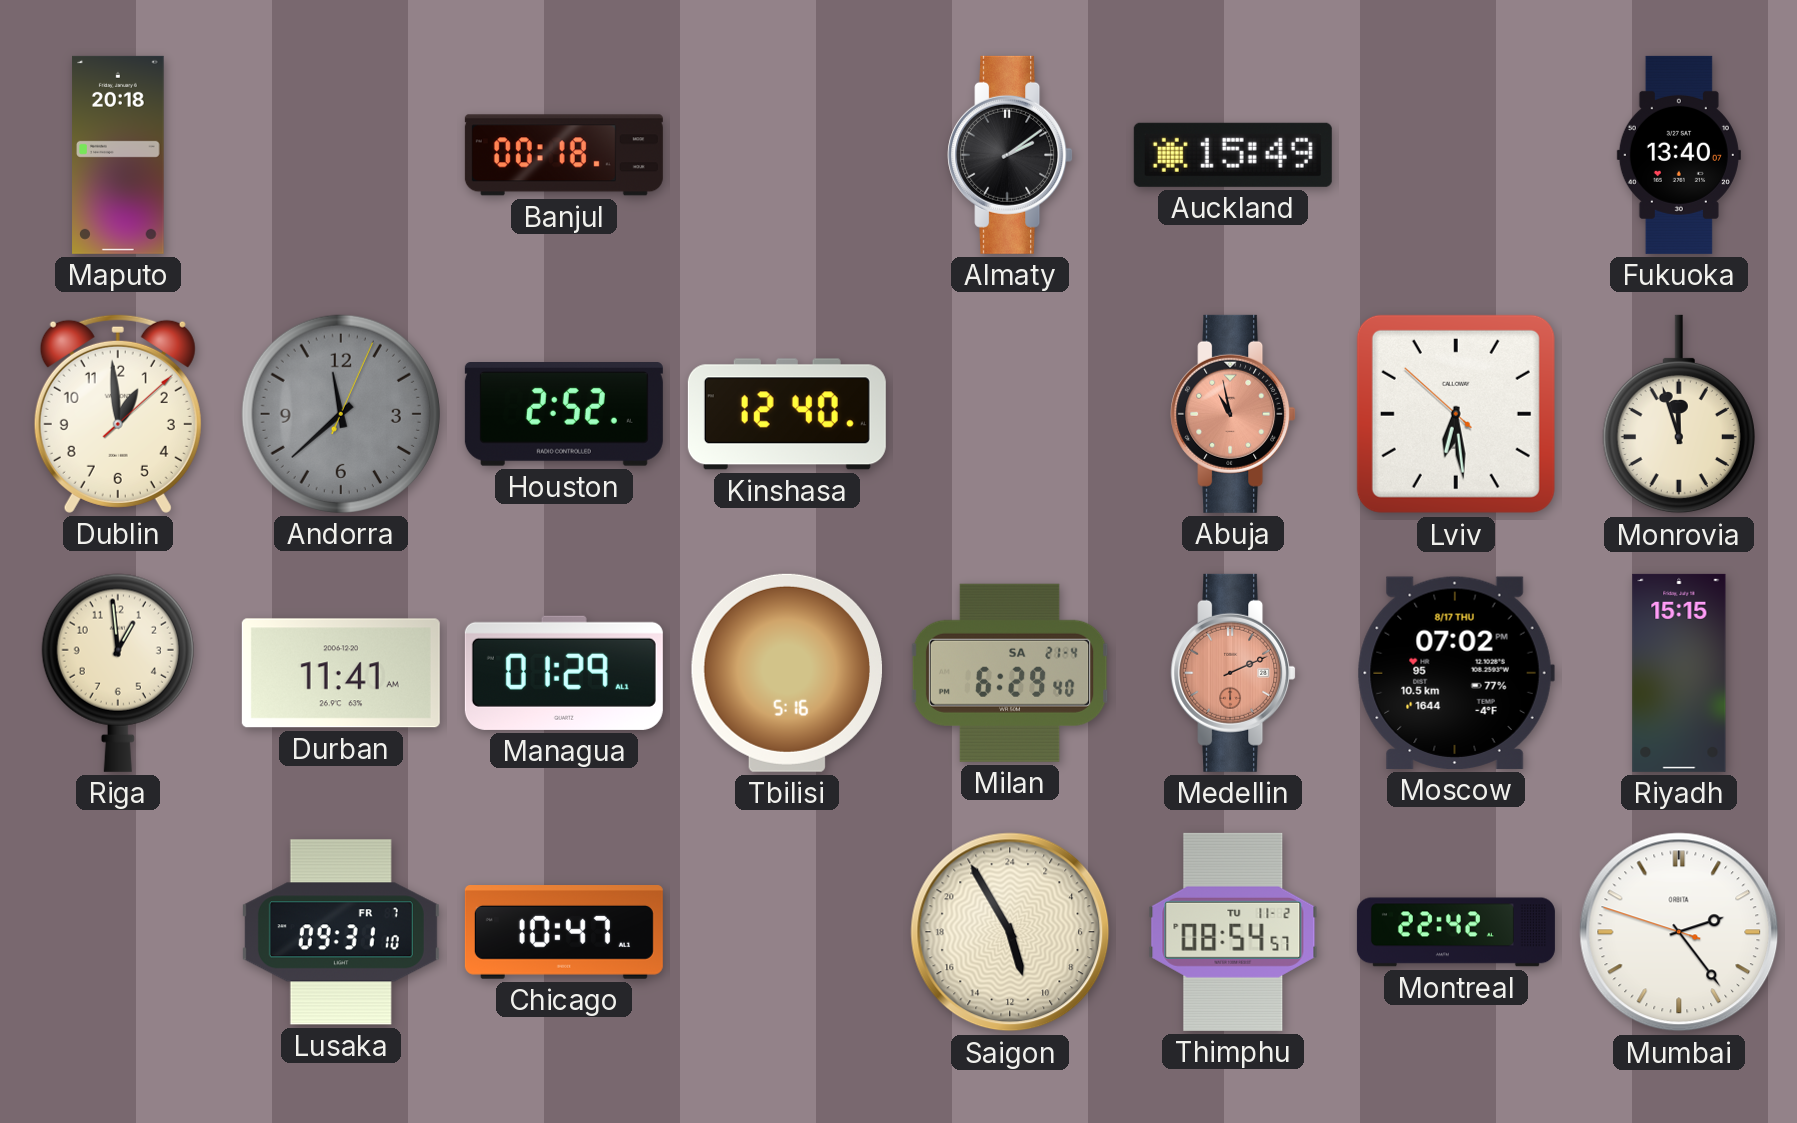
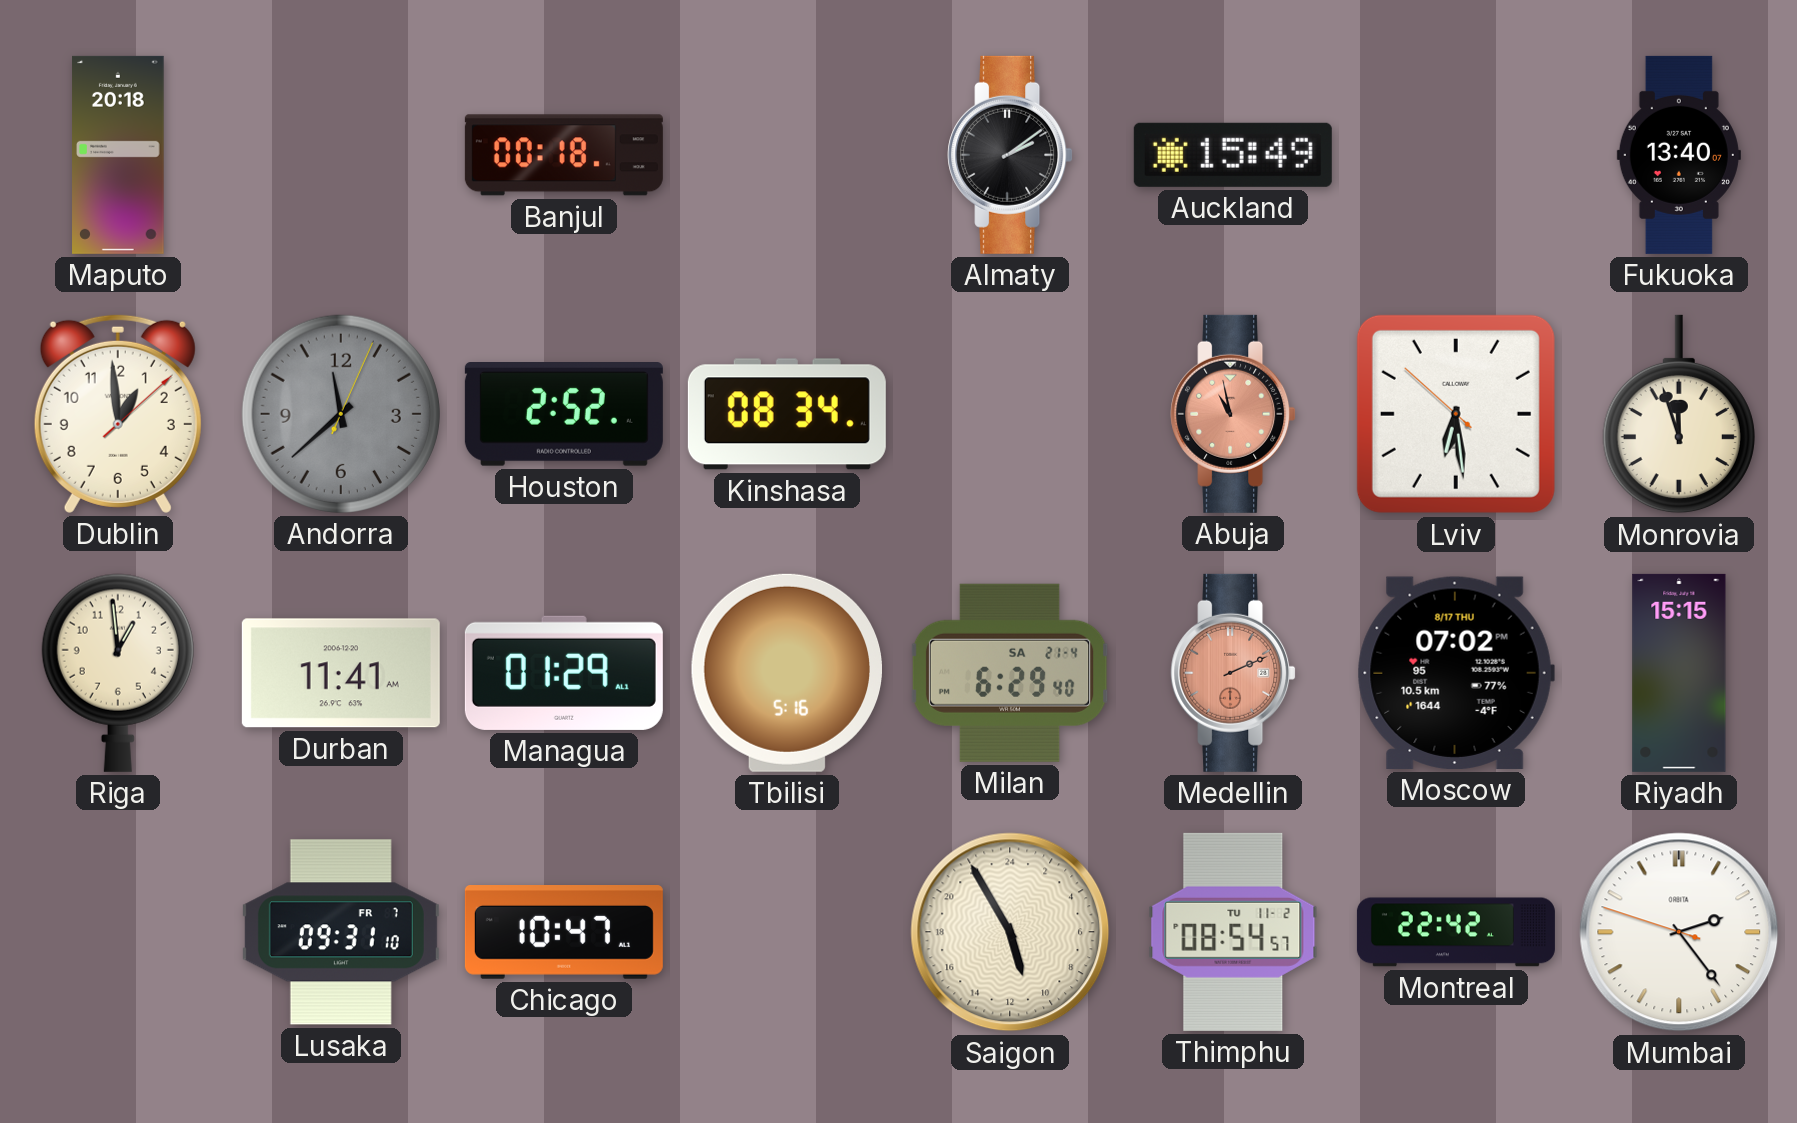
Kinshasa: 12:40 -> 08:34 (787, 414)
